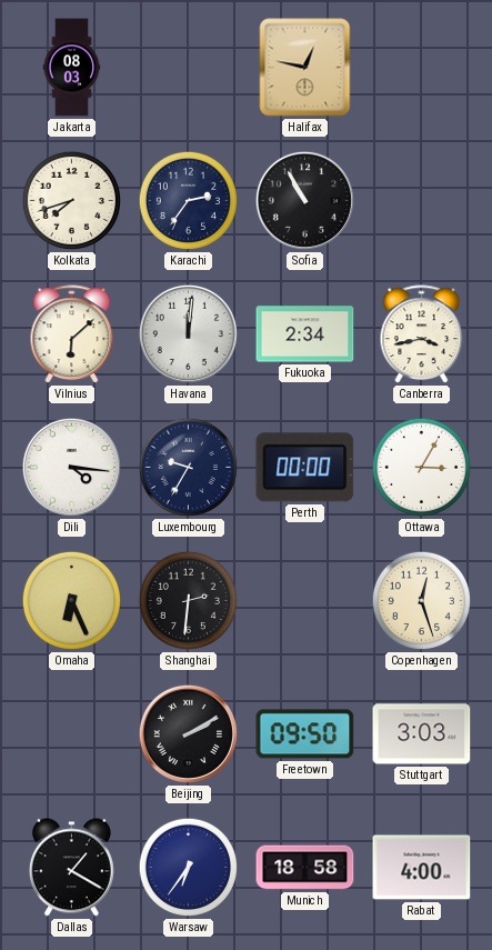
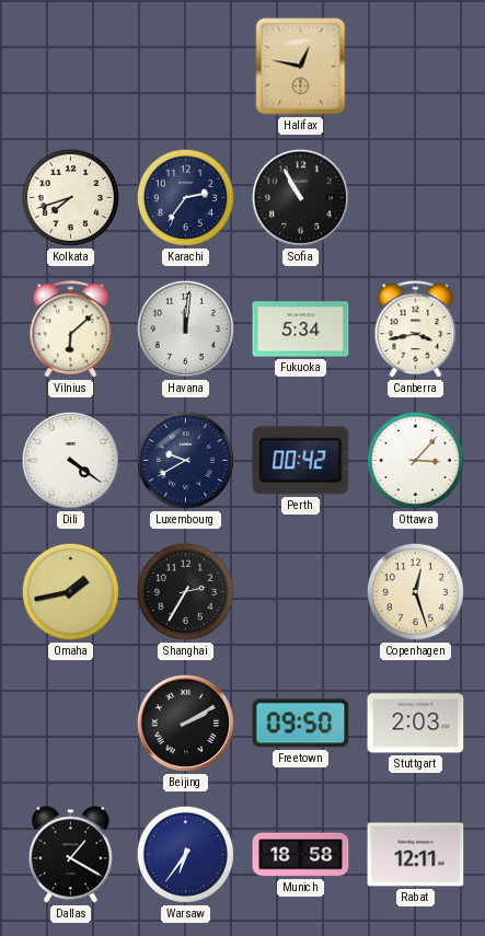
Jakarta: 08:03 -> none (72, 68)
Fukuoka: 2:34 -> 5:34 (301, 330)
Dili: 4:16 -> 4:21 (70, 460)
Luxembourg: 9:35 -> 9:40 (185, 460)
Perth: 00:00 -> 00:42 (301, 461)
Ottawa: 3:05 -> 3:07 (415, 460)
Omaha: 6:26 -> 1:43 (70, 591)
Shanghai: 2:31 -> 2:35 (185, 591)
Stuttgart: 3:03 -> 2:03 (416, 724)
Rabat: 4:00 -> 12:11 (416, 855)
